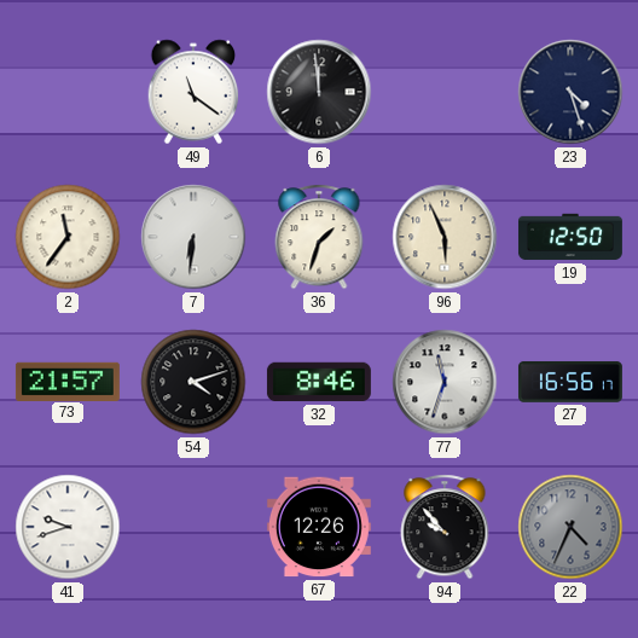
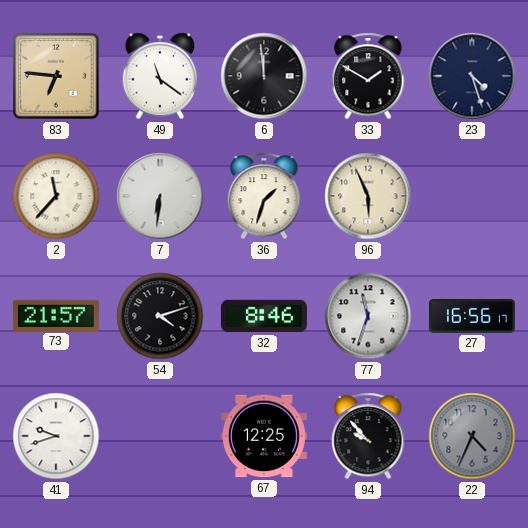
83: none -> 6:46 (56, 76)
33: none -> 1:50 (368, 76)
2: 11:36 -> 11:37 (56, 196)
19: 12:50 -> none (570, 237)
67: 12:26 -> 12:25 (264, 436)
